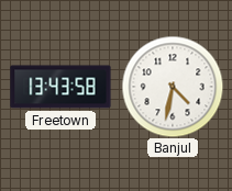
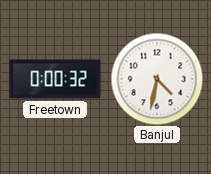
Freetown: 13:43 -> 0:00 (55, 79)
